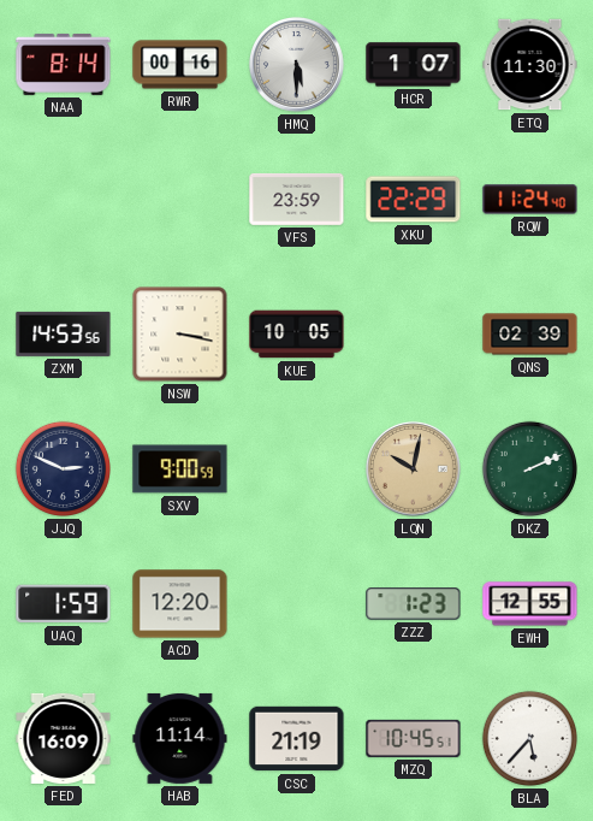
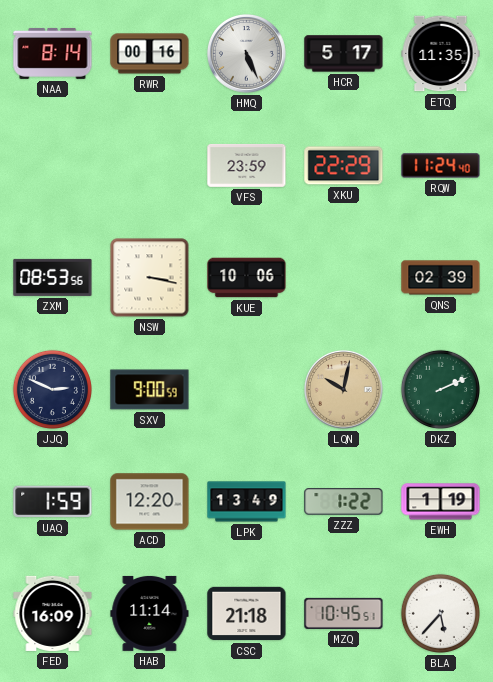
HMQ: 5:30 -> 5:26 (246, 53)
HCR: 1:07 -> 5:17 (344, 54)
ETQ: 11:30 -> 11:35 (441, 54)
ZXM: 14:53 -> 08:53 (53, 277)
KUE: 10:05 -> 10:06 (247, 278)
LPK: none -> 13:49 (247, 502)
ZZZ: 1:23 -> 1:22 (344, 502)
EWH: 12:55 -> 1:19 (441, 502)
CSC: 21:19 -> 21:18 (247, 614)
